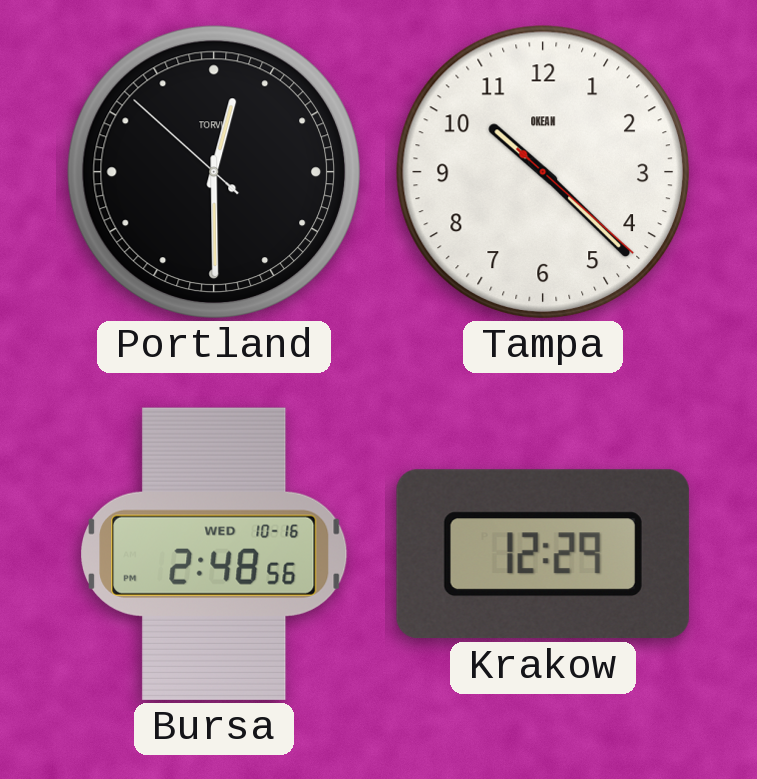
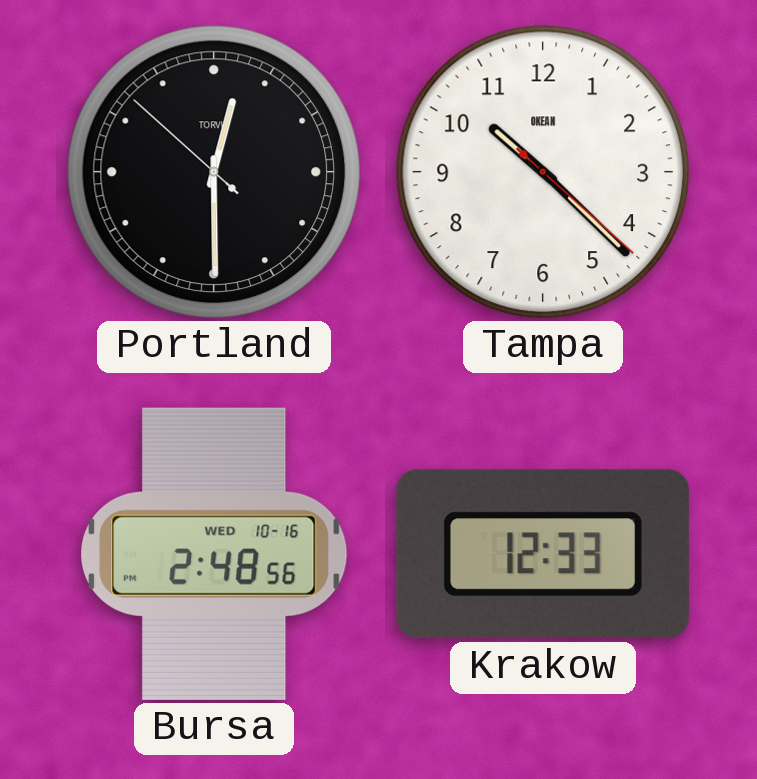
Krakow: 12:29 -> 12:33 (543, 554)
